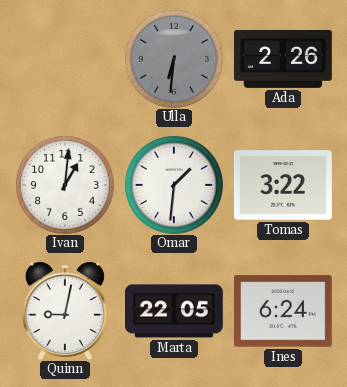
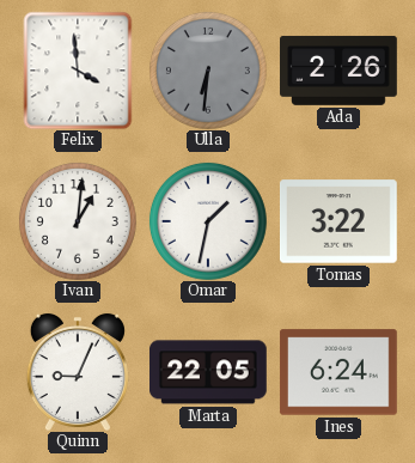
Felix: none -> 3:59 (78, 71)
Omar: 1:31 -> 1:32 (208, 221)
Quinn: 9:02 -> 9:04 (78, 372)
